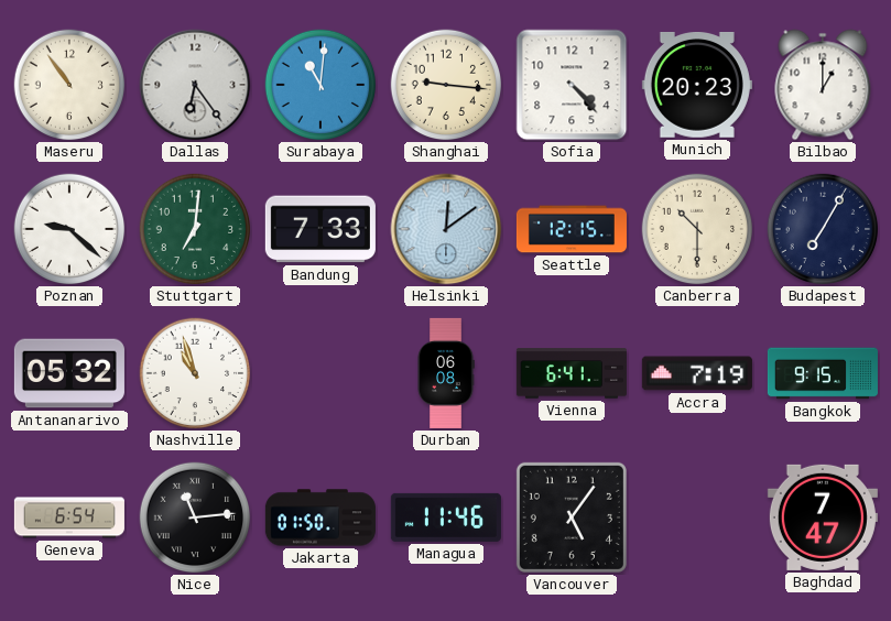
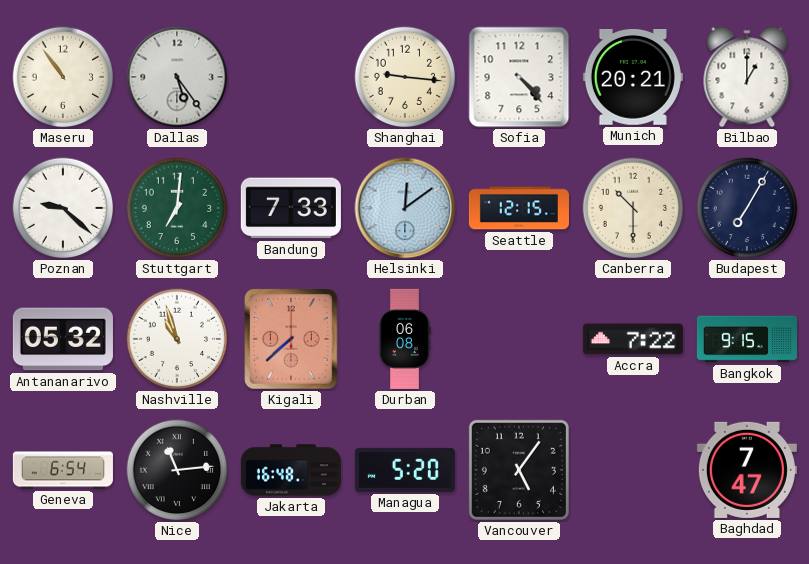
Dallas: 6:24 -> 5:24 (177, 77)
Surabaya: 11:01 -> none (320, 85)
Munich: 20:23 -> 20:21 (633, 78)
Kigali: none -> 7:38 (291, 339)
Vienna: 6:41 -> none (572, 373)
Accra: 7:19 -> 7:22 (633, 339)
Jakarta: 01:50 -> 16:48 (291, 470)
Managua: 11:46 -> 5:20 (405, 470)
